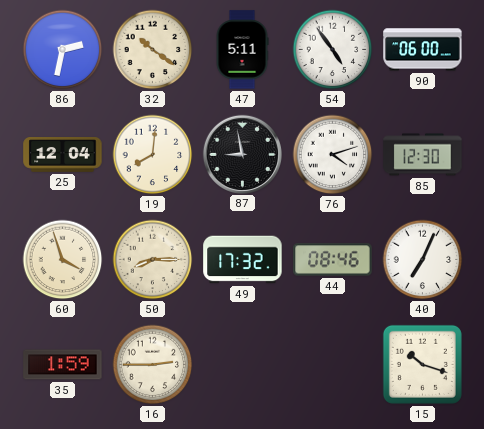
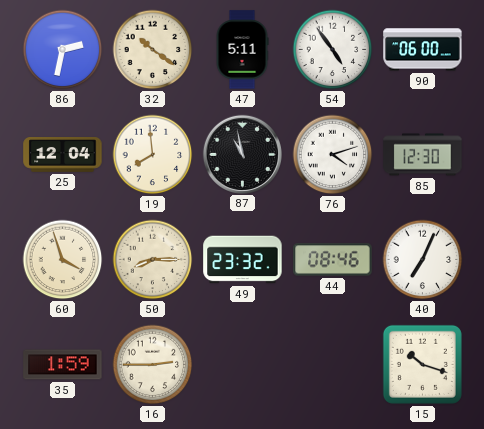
19: 8:01 -> 7:59 (153, 155)
87: 8:58 -> 10:58 (242, 154)
49: 17:32 -> 23:32 (243, 260)
